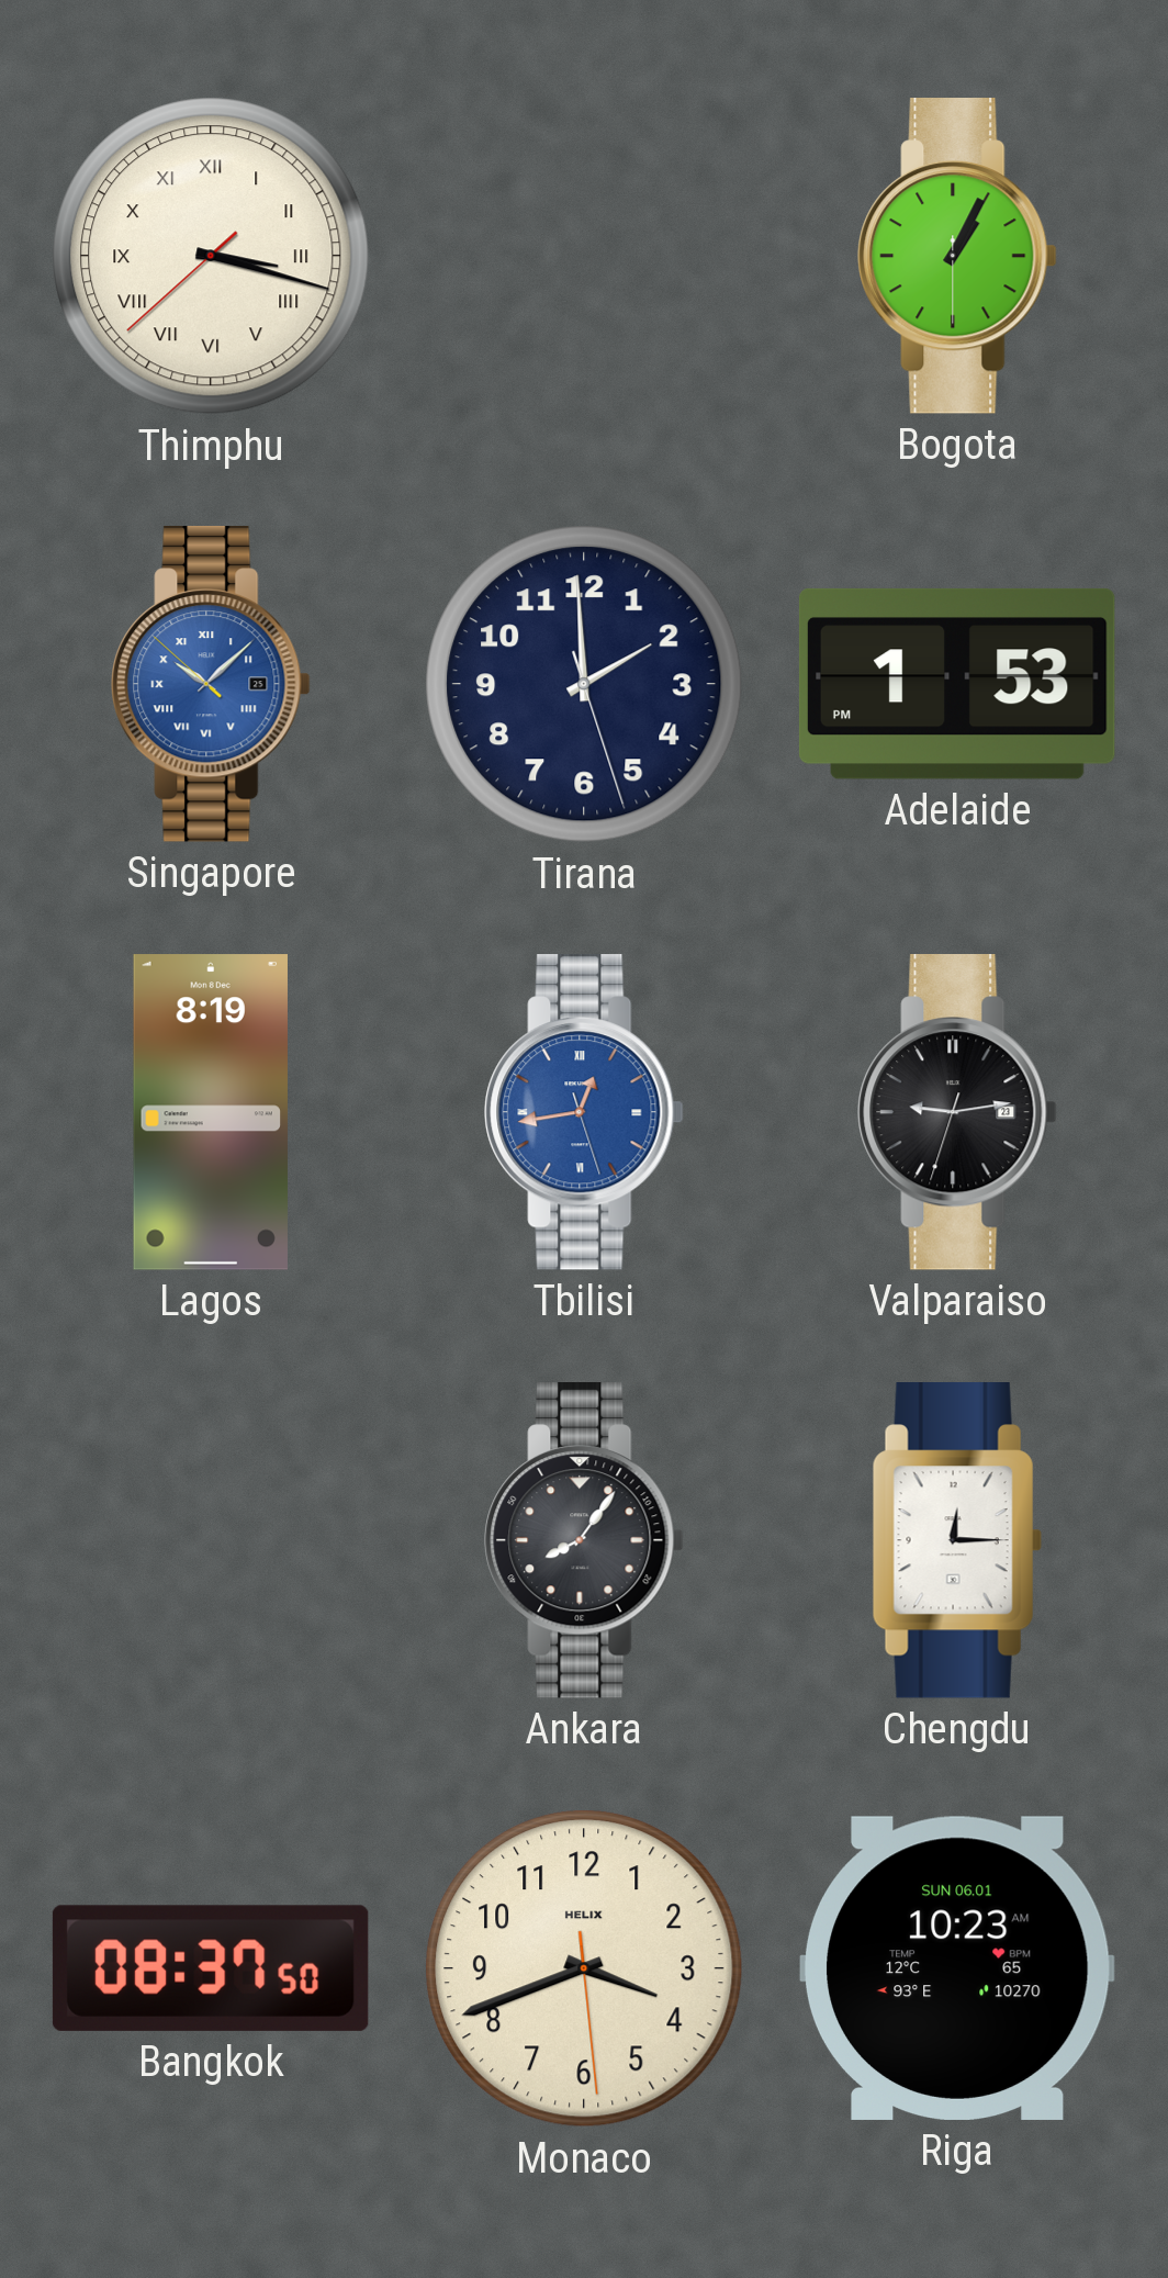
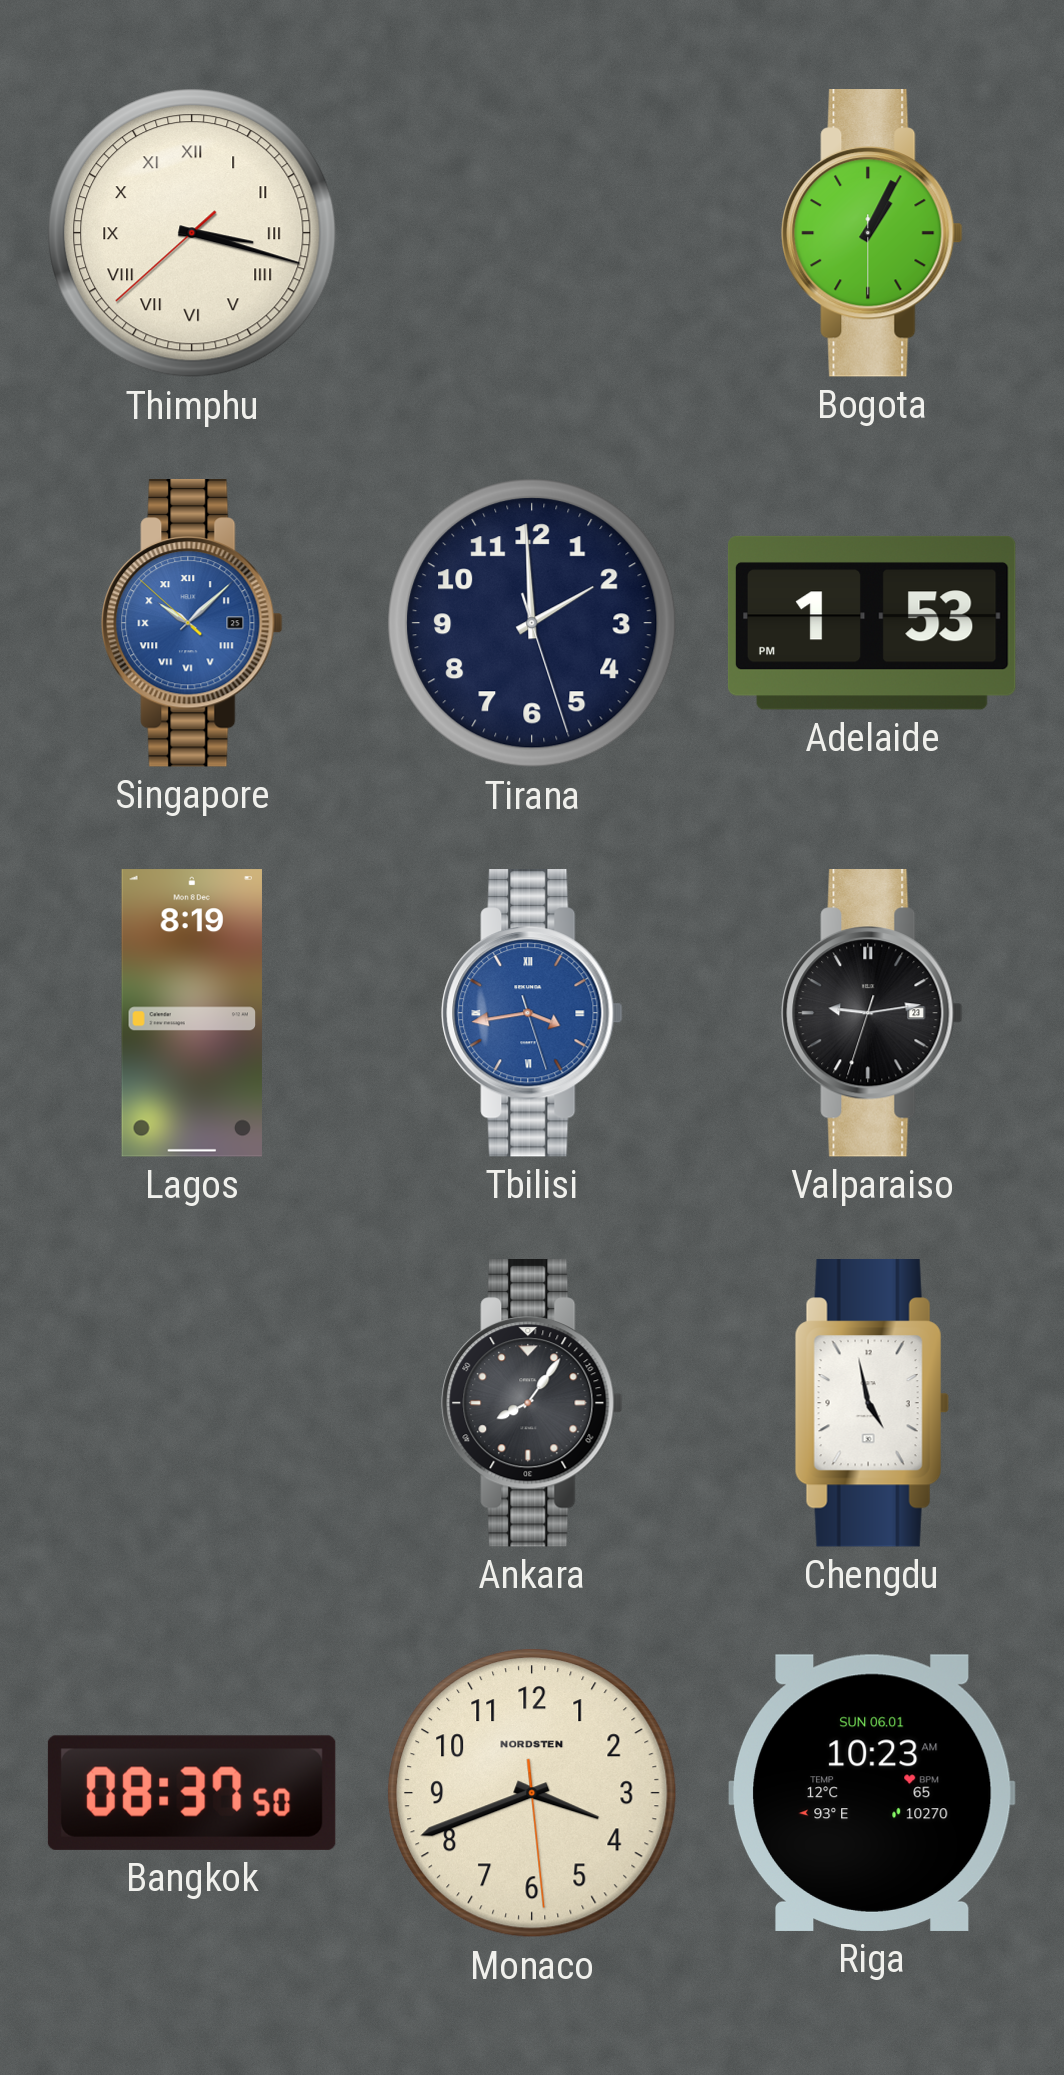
Tbilisi: 12:43 -> 3:43 (532, 1014)
Chengdu: 12:15 -> 4:58 (872, 1404)
Monaco brand: HELIX -> NORDSTEN (532, 1793)
